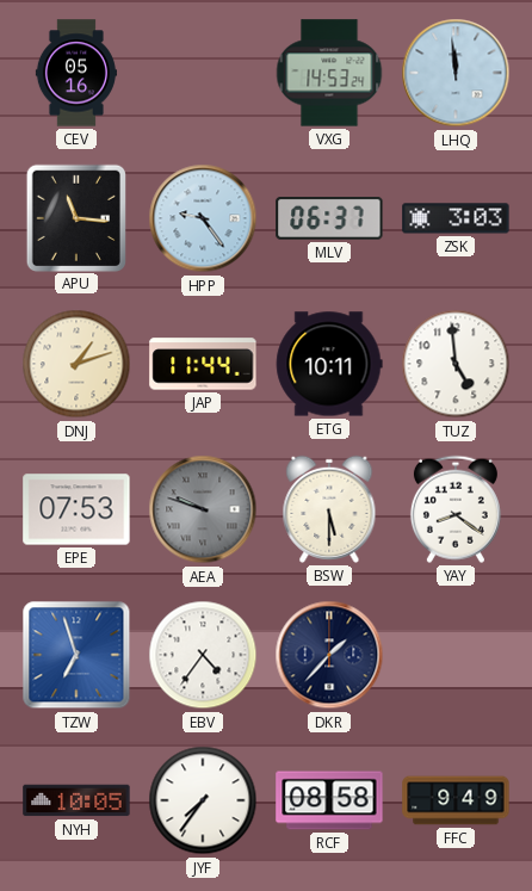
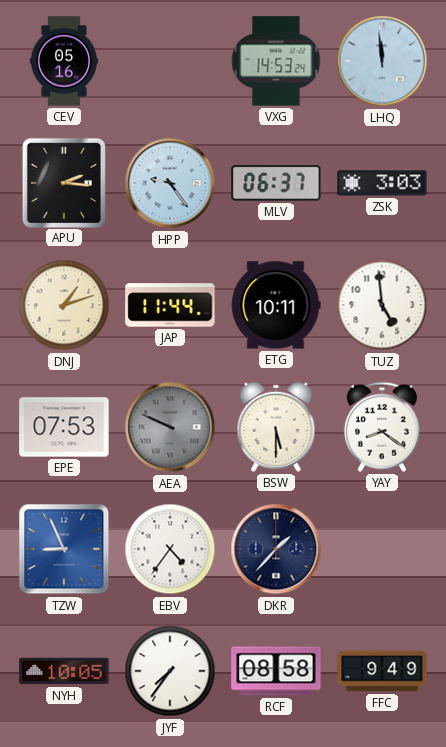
APU: 11:16 -> 2:16 (63, 182)
AEA: 9:48 -> 9:49 (170, 427)
TZW: 6:57 -> 8:56 (64, 549)
